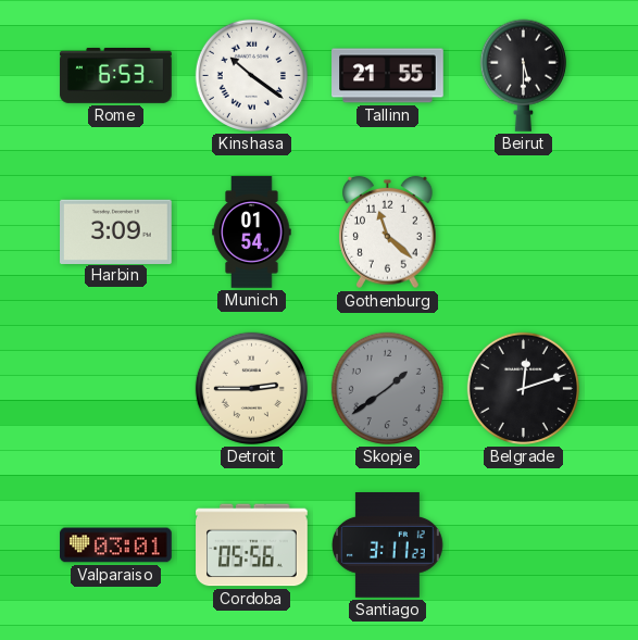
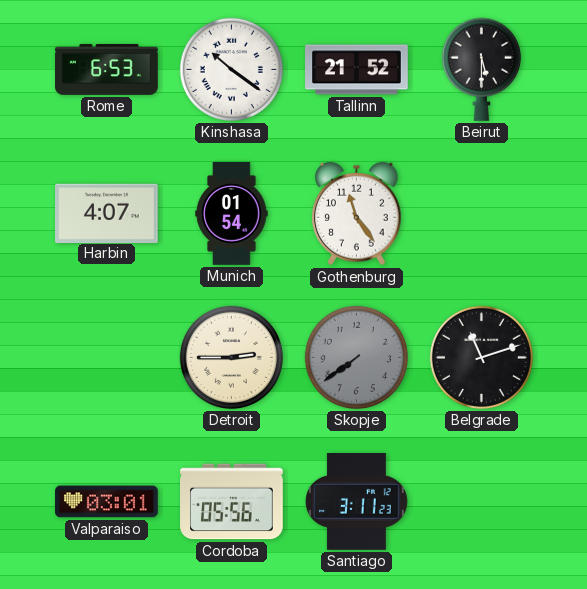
Tallinn: 21:55 -> 21:52 (357, 70)
Harbin: 3:09 -> 4:07 (107, 213)
Gothenburg: 11:22 -> 11:24 (357, 214)
Skopje: 1:39 -> 7:39 (356, 357)
Belgrade: 12:12 -> 11:12 (481, 357)
